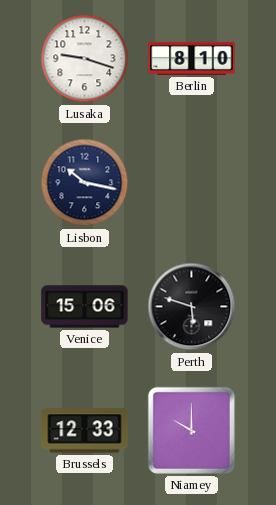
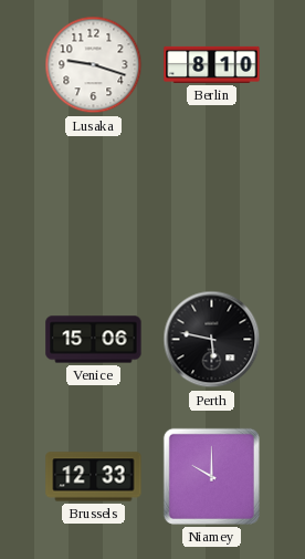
Lisbon: 10:17 -> none (85, 183)
Perth: 5:48 -> 5:47 (212, 340)
